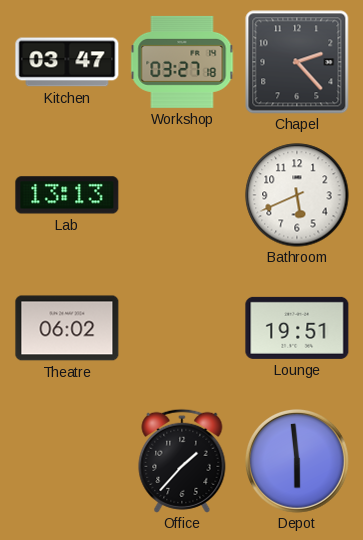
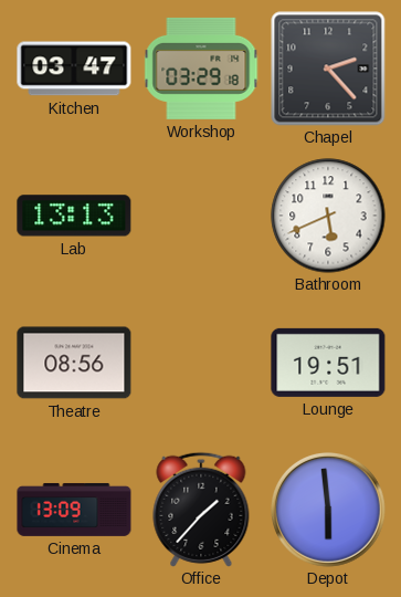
Workshop: 03:27 -> 03:29 (201, 69)
Theatre: 06:02 -> 08:56 (74, 363)
Cinema: none -> 13:09 (74, 510)
